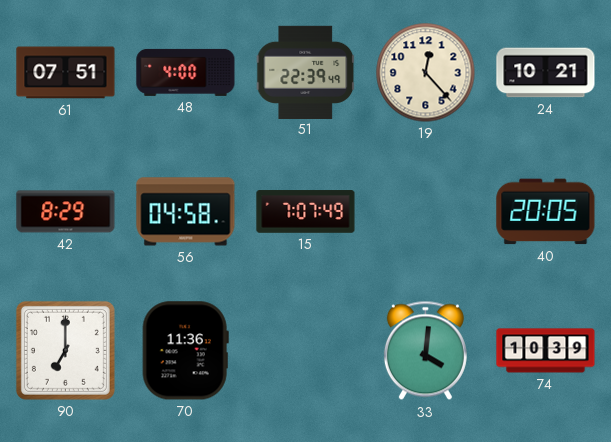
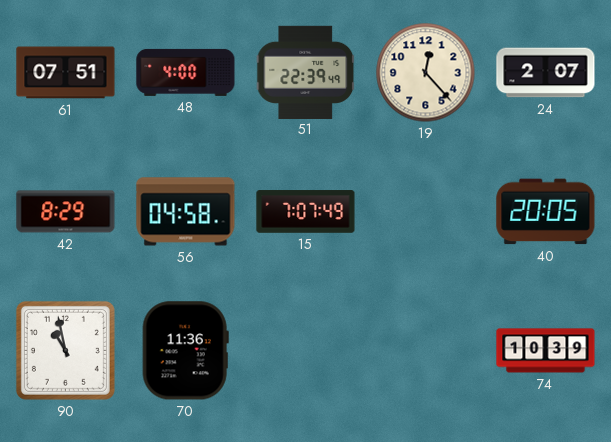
24: 10:21 -> 2:07 (546, 73)
90: 7:00 -> 10:58 (65, 350)
33: 4:01 -> none (425, 351)
